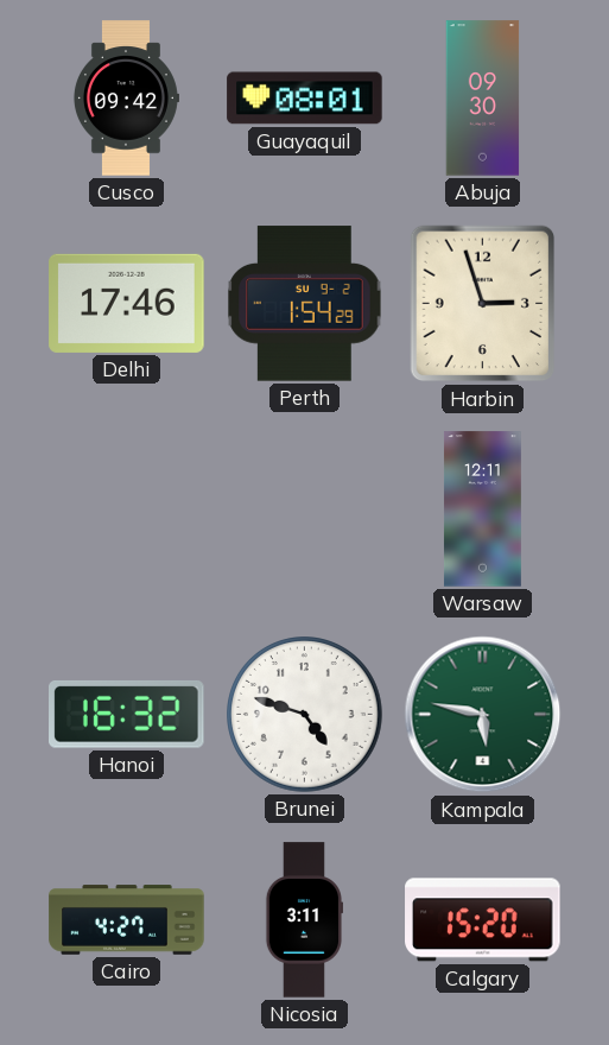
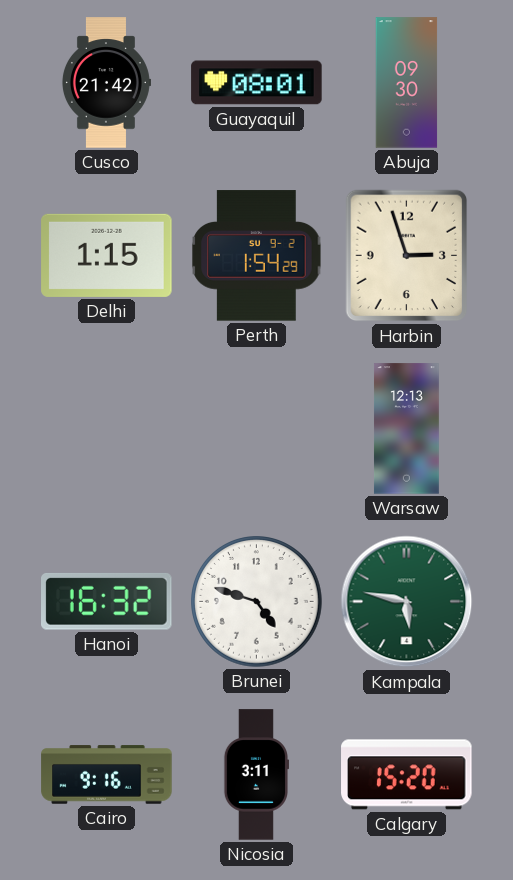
Cusco: 09:42 -> 21:42 (106, 83)
Delhi: 17:46 -> 1:15 (107, 255)
Warsaw: 12:11 -> 12:13 (406, 429)
Cairo: 4:27 -> 9:16 (107, 775)
